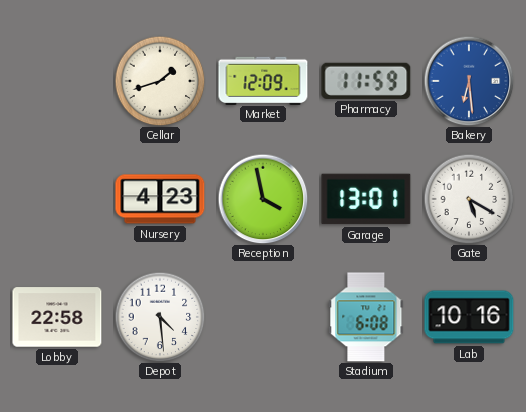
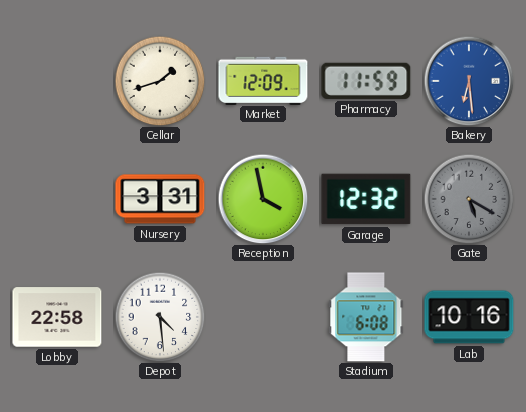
Nursery: 4:23 -> 3:31 (160, 199)
Garage: 13:01 -> 12:32 (366, 199)
Gate dial: white -> grey (469, 199)
